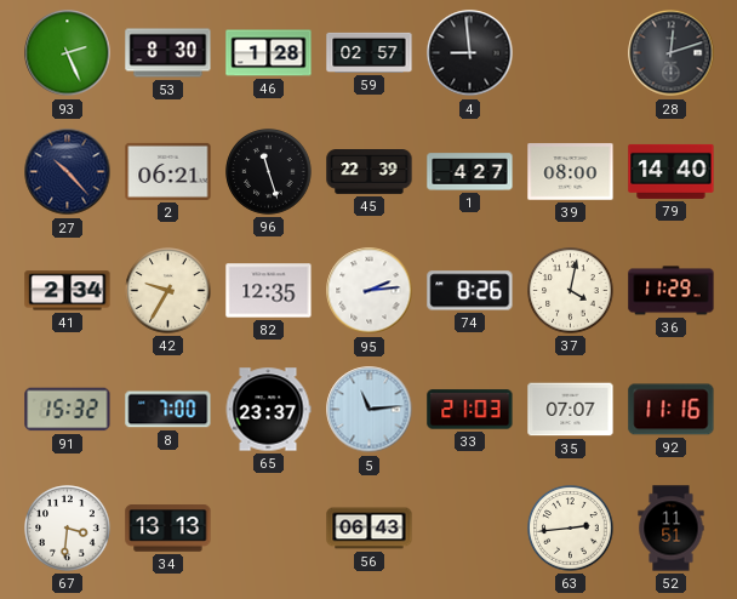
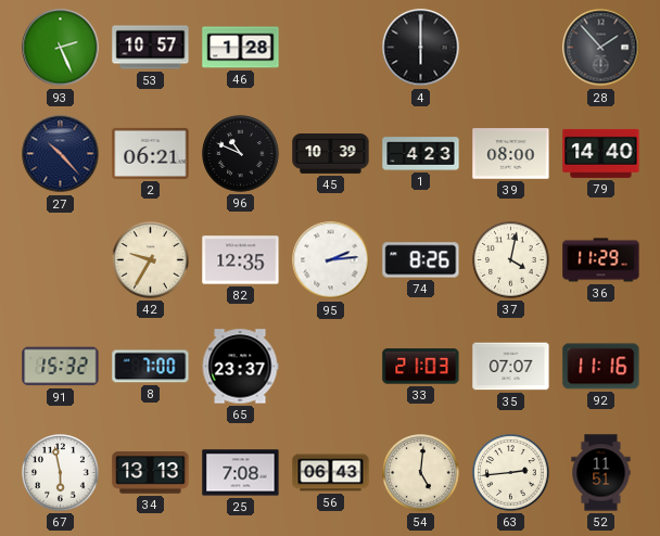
53: 8:30 -> 10:57 (151, 48)
59: 02:57 -> none (370, 52)
4: 8:59 -> 6:00 (421, 48)
28: 12:12 -> 1:53 (601, 48)
96: 11:27 -> 10:49 (241, 154)
45: 22:39 -> 10:39 (331, 154)
1: 4:27 -> 4:23 (421, 154)
41: 2:34 -> none (68, 291)
5: 11:14 -> none (370, 410)
67: 3:31 -> 5:58 (61, 473)
25: none -> 7:08 (241, 473)
54: none -> 5:01 (421, 473)
